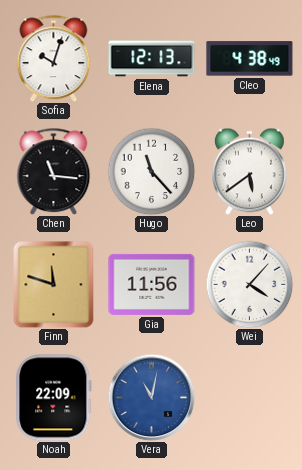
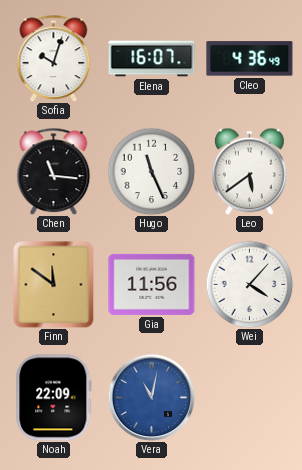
Elena: 12:13 -> 16:07 (152, 59)
Cleo: 4:38 -> 4:36 (250, 59)
Hugo: 11:23 -> 11:26 (151, 171)
Finn: 11:48 -> 11:51 (54, 284)
